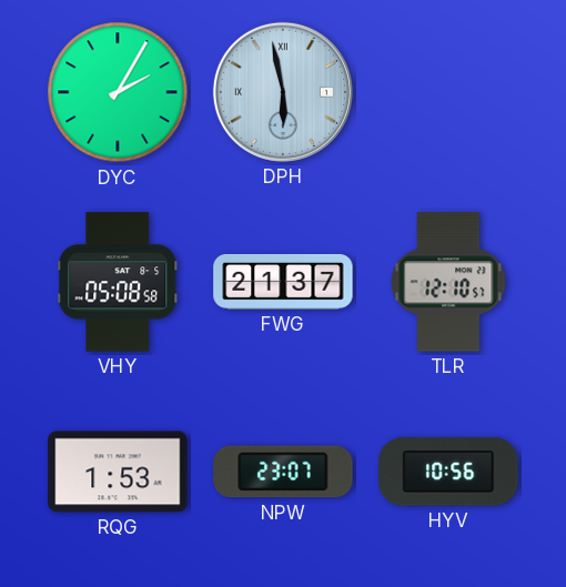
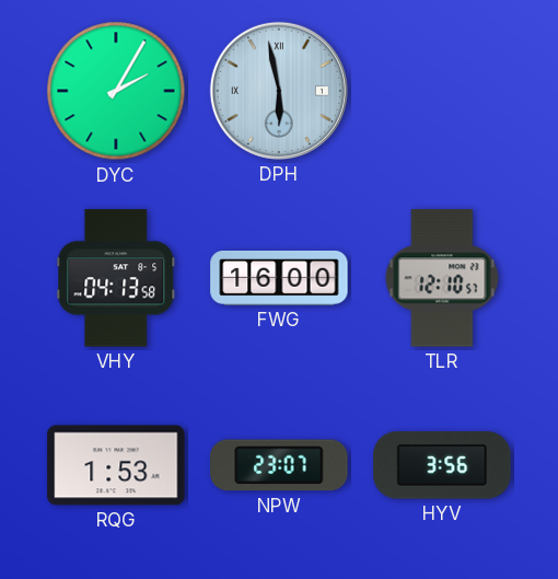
VHY: 05:08 -> 04:13 (116, 278)
FWG: 21:37 -> 16:00 (279, 278)
HYV: 10:56 -> 3:56 (442, 465)
